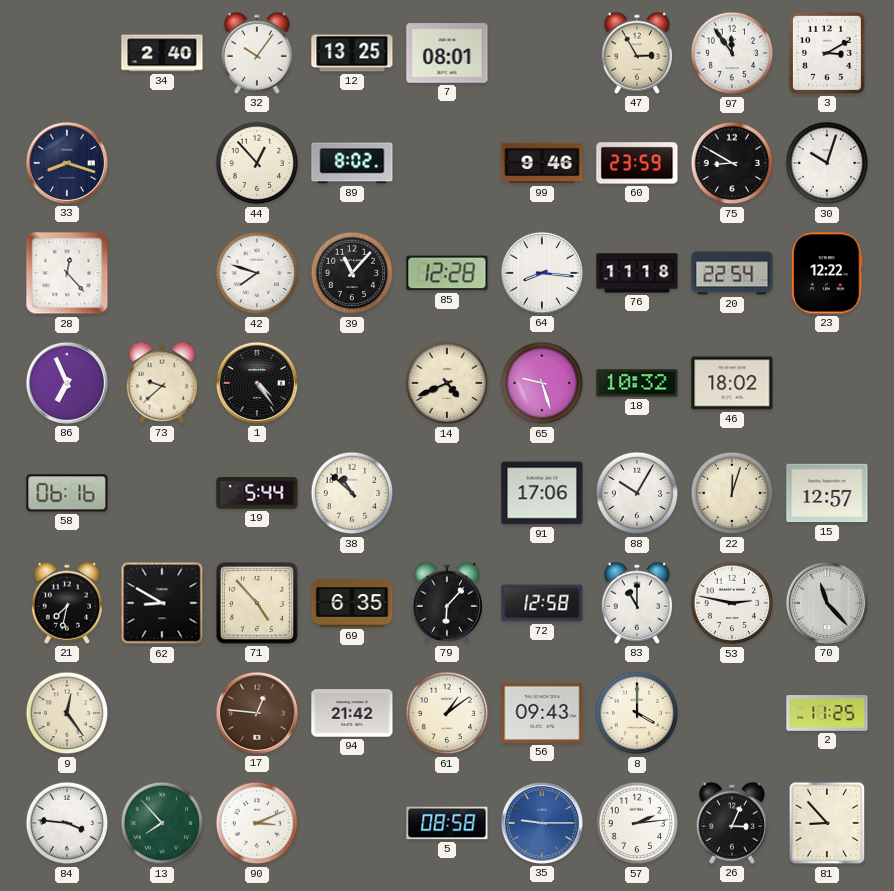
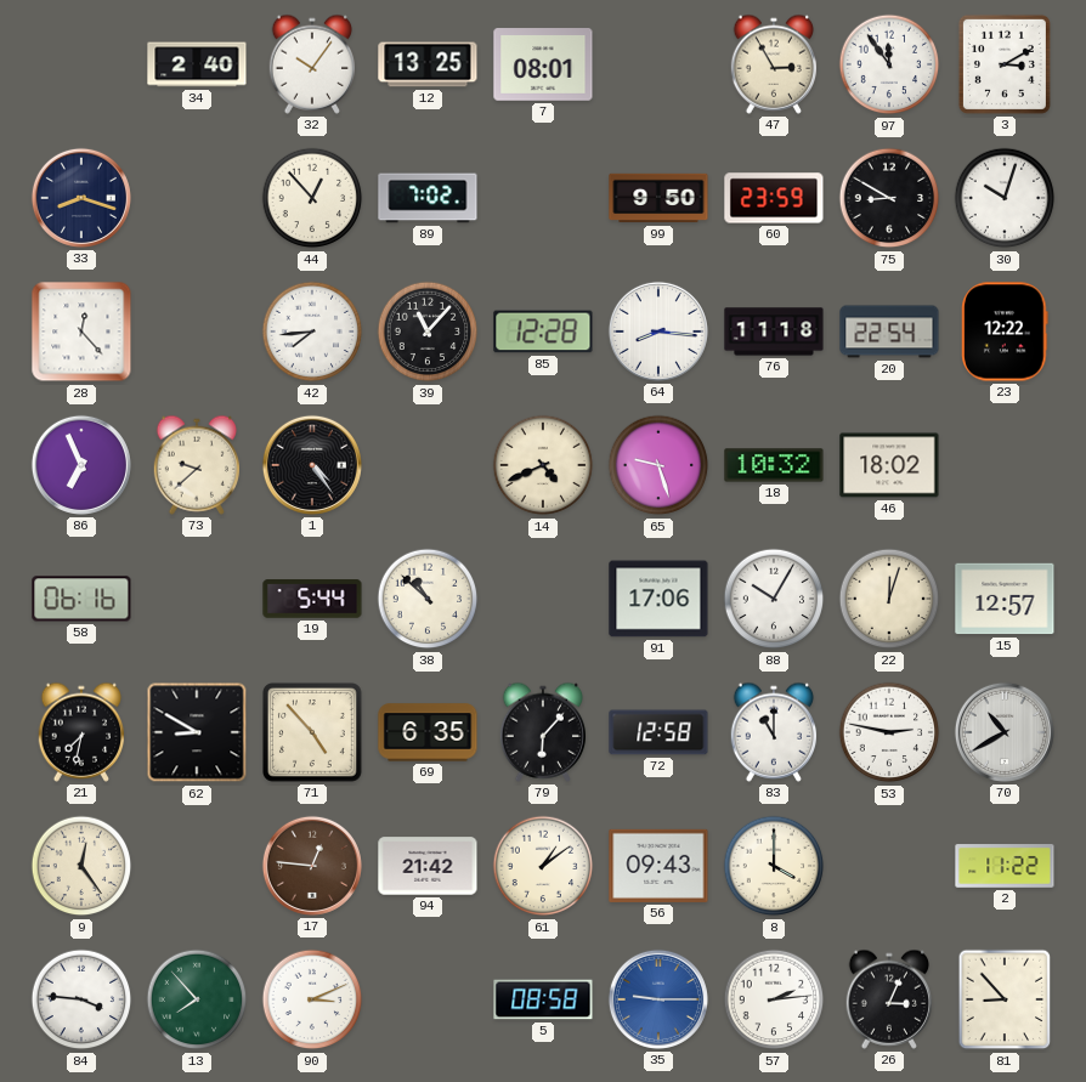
89: 8:02 -> 7:02 (428, 198)
99: 9:46 -> 9:50 (658, 198)
42: 7:48 -> 7:44 (312, 332)
70: 11:23 -> 10:40 (1005, 732)
2: 11:25 -> 11:22 (1005, 866)
